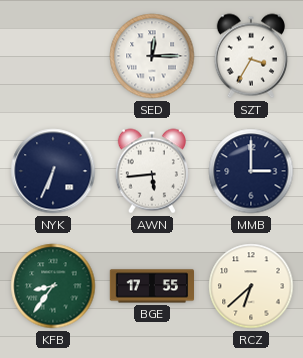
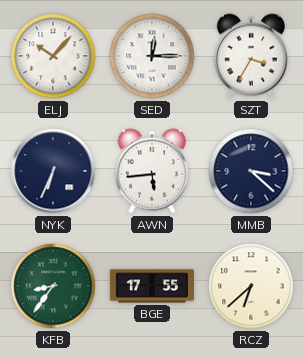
ELJ: none -> 10:07 (53, 56)
MMB: 3:00 -> 3:22 (251, 171)
